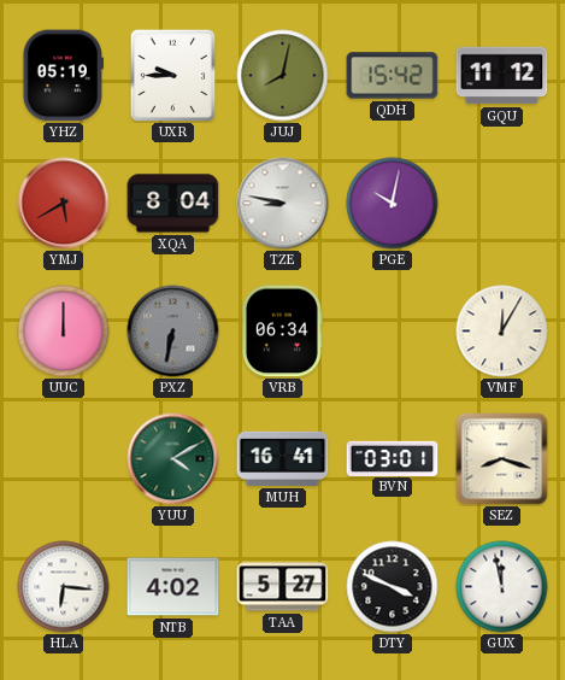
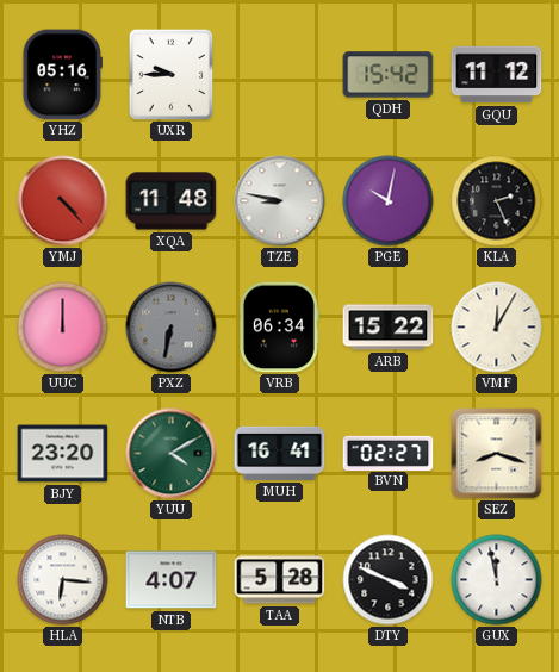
YHZ: 05:19 -> 05:16 (62, 75)
JUJ: 8:02 -> none (283, 76)
YMJ: 5:40 -> 4:23 (63, 201)
XQA: 8:04 -> 11:48 (172, 201)
KLA: none -> 2:26 (497, 201)
ARB: none -> 15:22 (389, 328)
BJY: none -> 23:20 (63, 454)
BVN: 03:01 -> 02:27 (389, 453)
NTB: 4:02 -> 4:07 (172, 580)
TAA: 5:27 -> 5:28 (280, 580)
